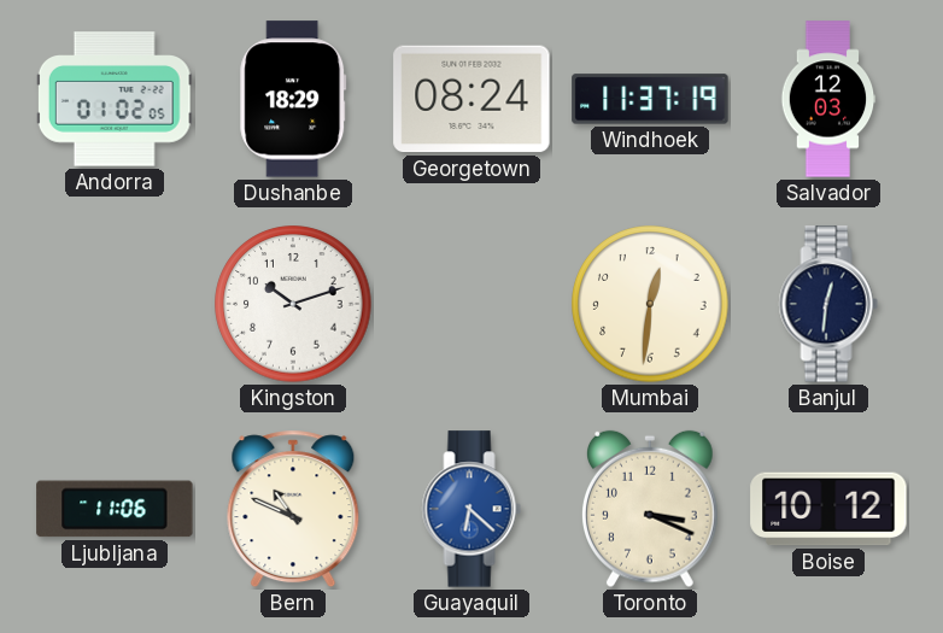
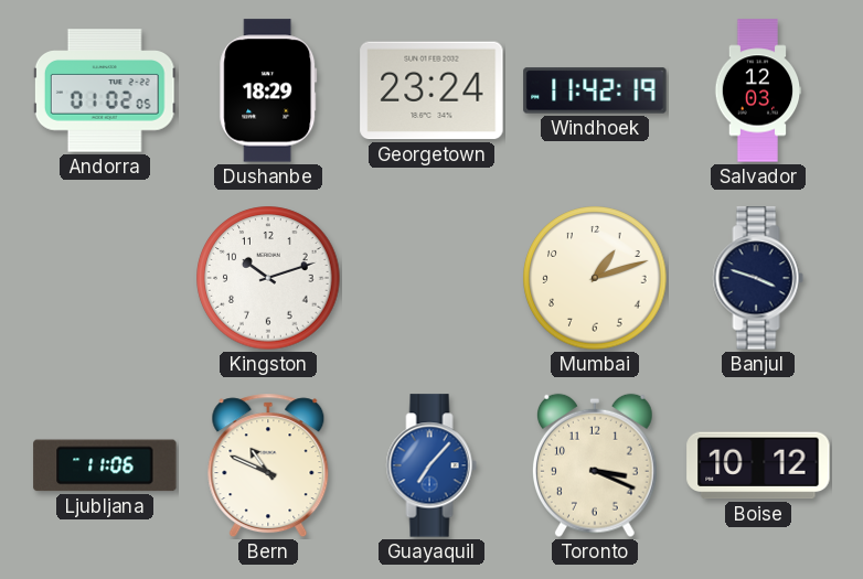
Georgetown: 08:24 -> 23:24 (431, 90)
Windhoek: 11:37 -> 11:42 (595, 90)
Mumbai: 12:31 -> 1:12 (595, 278)
Banjul: 12:31 -> 3:48 (758, 278)
Guayaquil: 6:22 -> 7:07 (431, 465)
